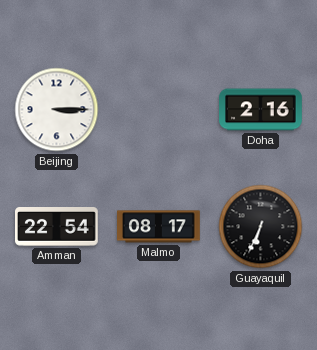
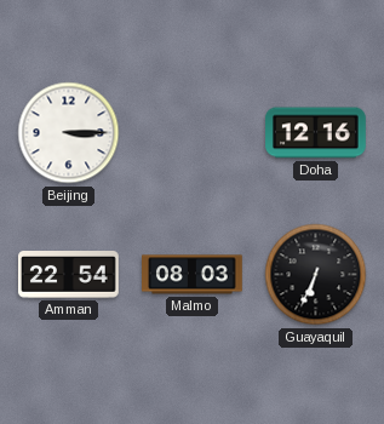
Doha: 2:16 -> 12:16 (316, 133)
Malmo: 08:17 -> 08:03 (193, 275)
